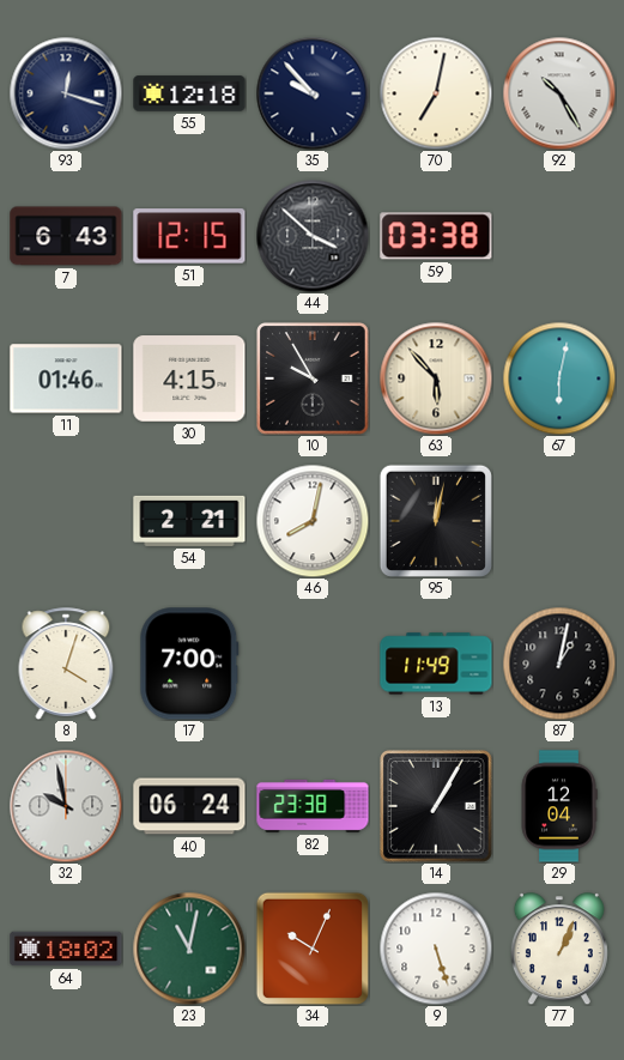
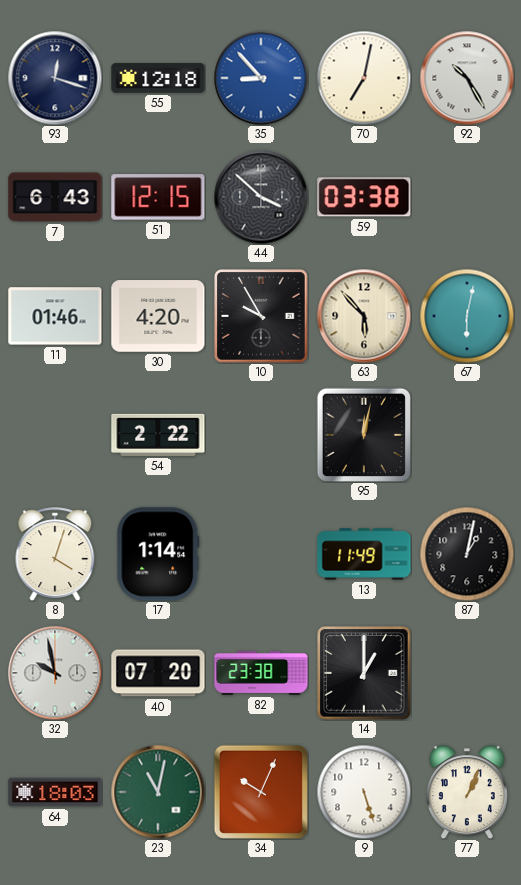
35: 9:53 -> 8:53 (261, 78)
35 dial: navy -> blue (261, 78)
30: 4:15 -> 4:20 (158, 316)
54: 2:21 -> 2:22 (158, 435)
46: 8:02 -> none (313, 521)
17: 7:00 -> 1:14 (158, 554)
40: 06:24 -> 07:20 (158, 673)
14: 1:05 -> 1:00 (365, 674)
29: 12:04 -> none (559, 806)
64: 18:02 -> 18:03 (55, 792)
